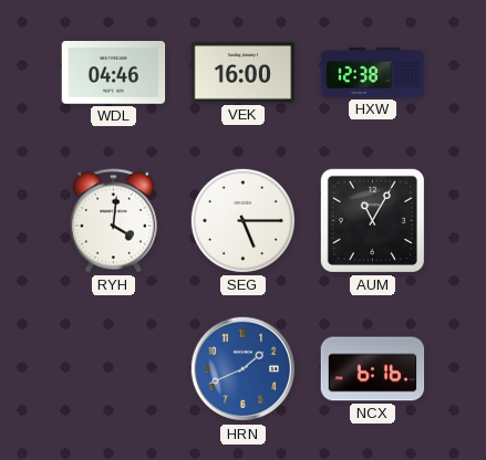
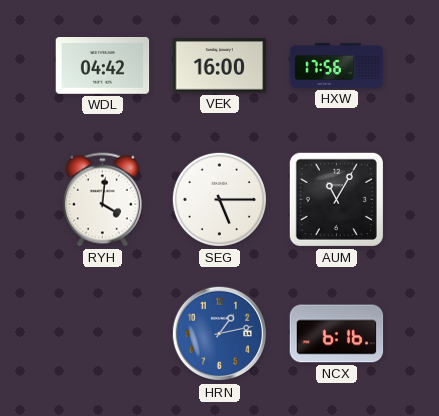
WDL: 04:46 -> 04:42 (103, 66)
HXW: 12:38 -> 17:56 (337, 65)
HRN: 1:41 -> 1:13 (220, 334)
